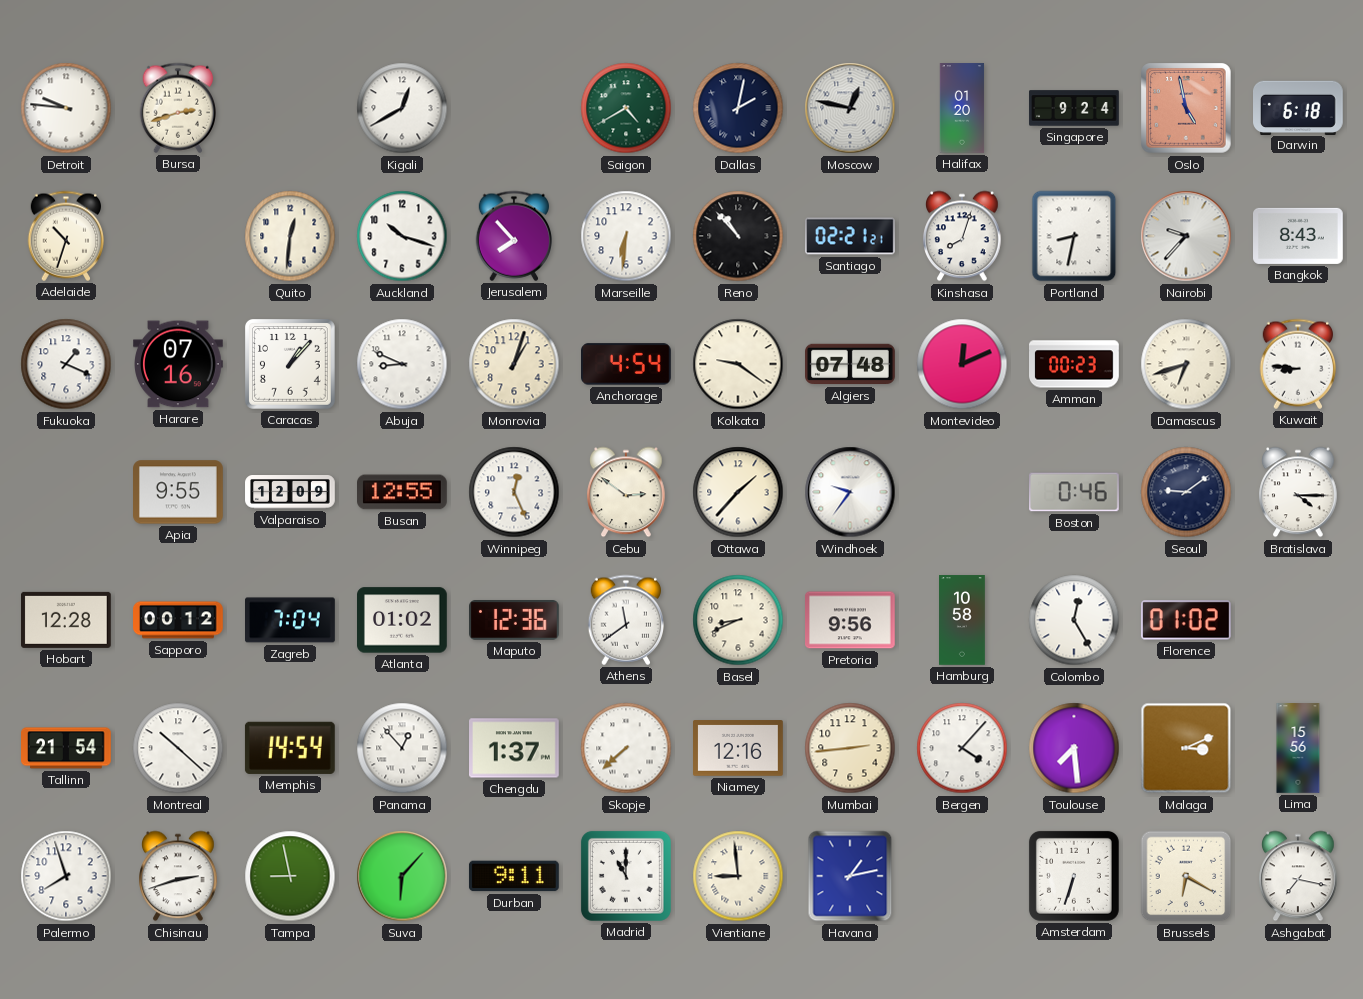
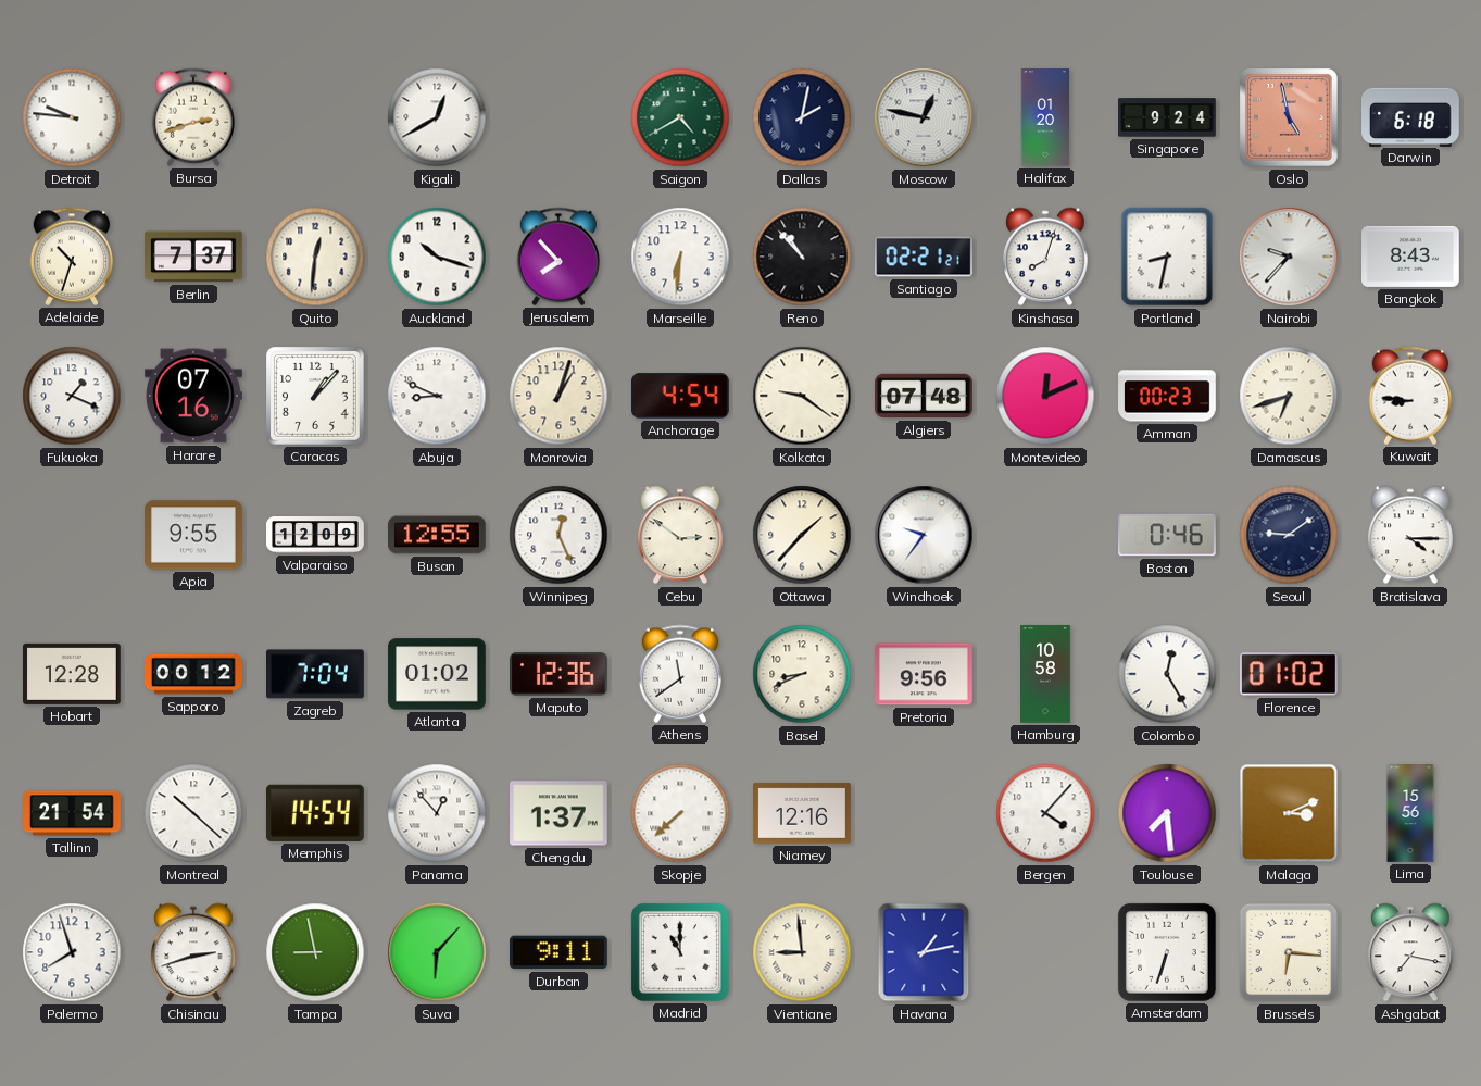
Berlin: none -> 7:37 (194, 257)
Mumbai: 2:44 -> none (850, 748)
Brussels: 6:20 -> 6:16 (1289, 952)
